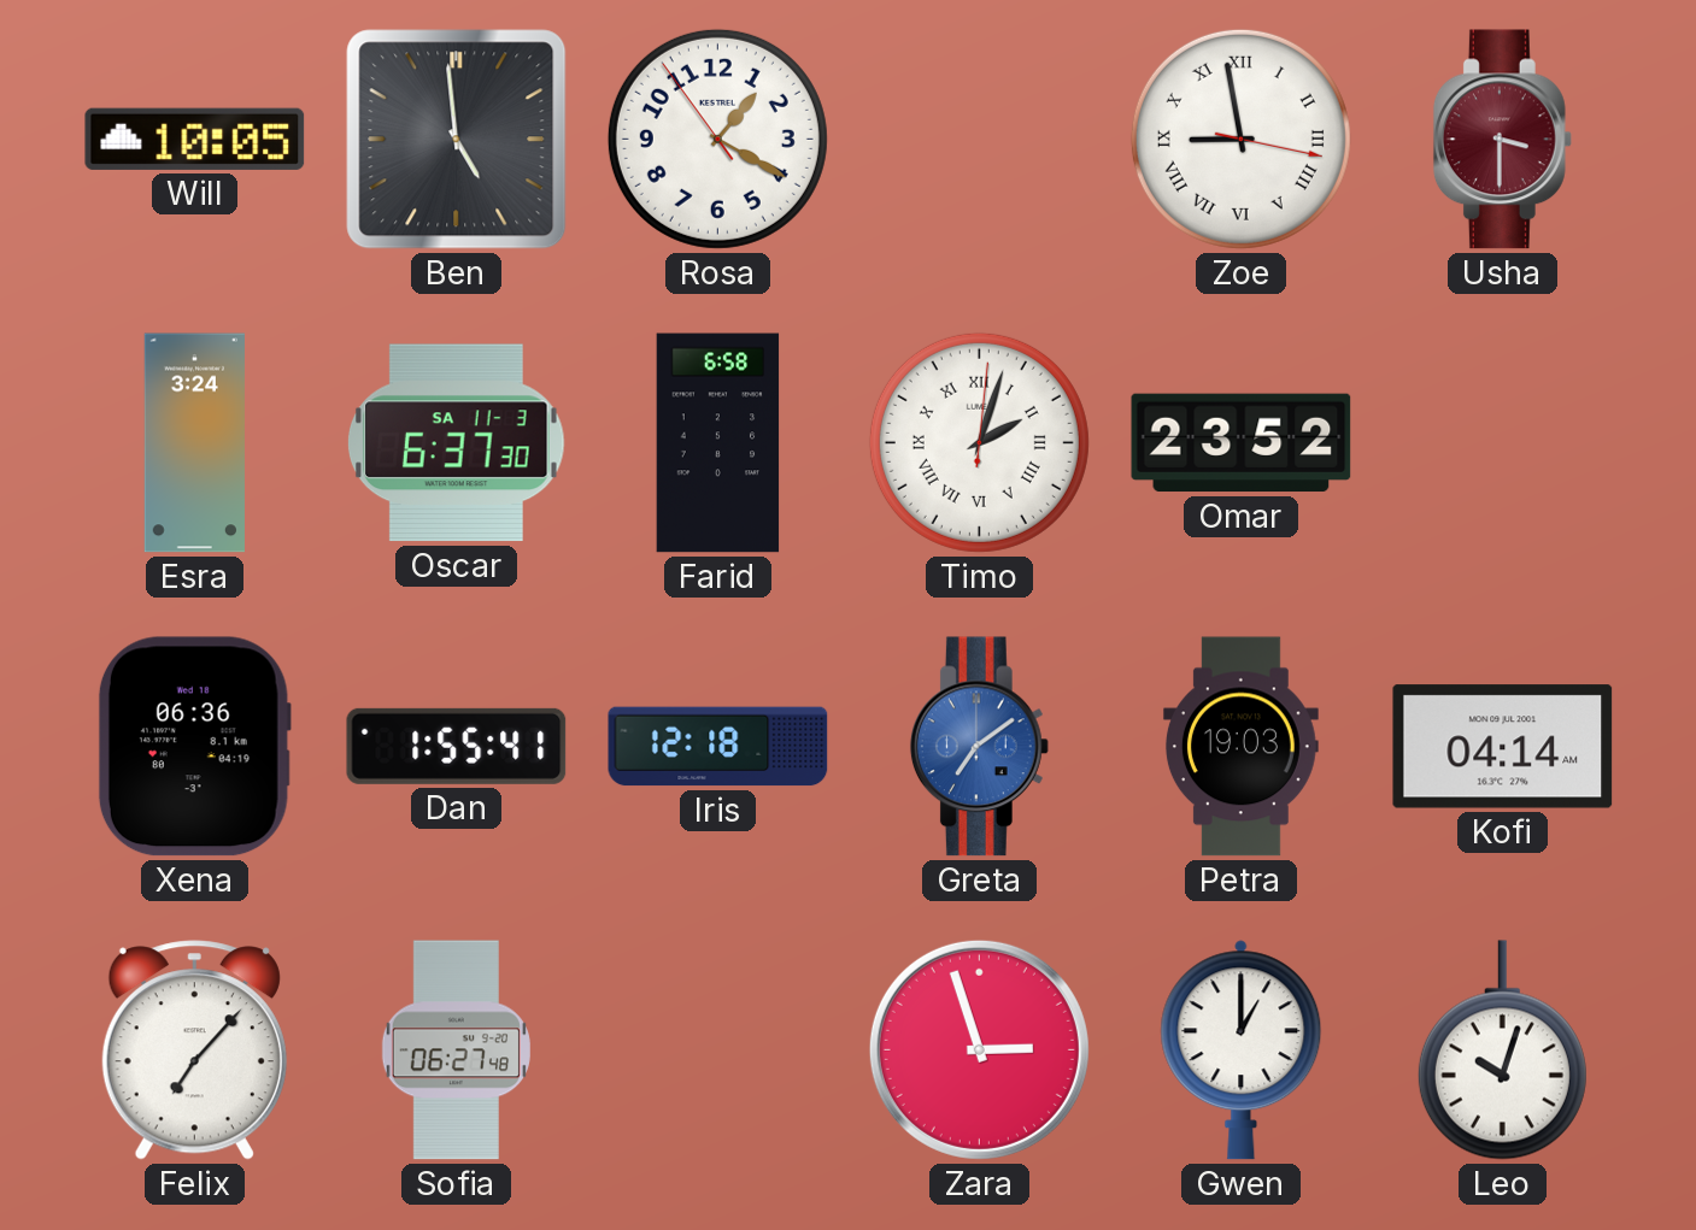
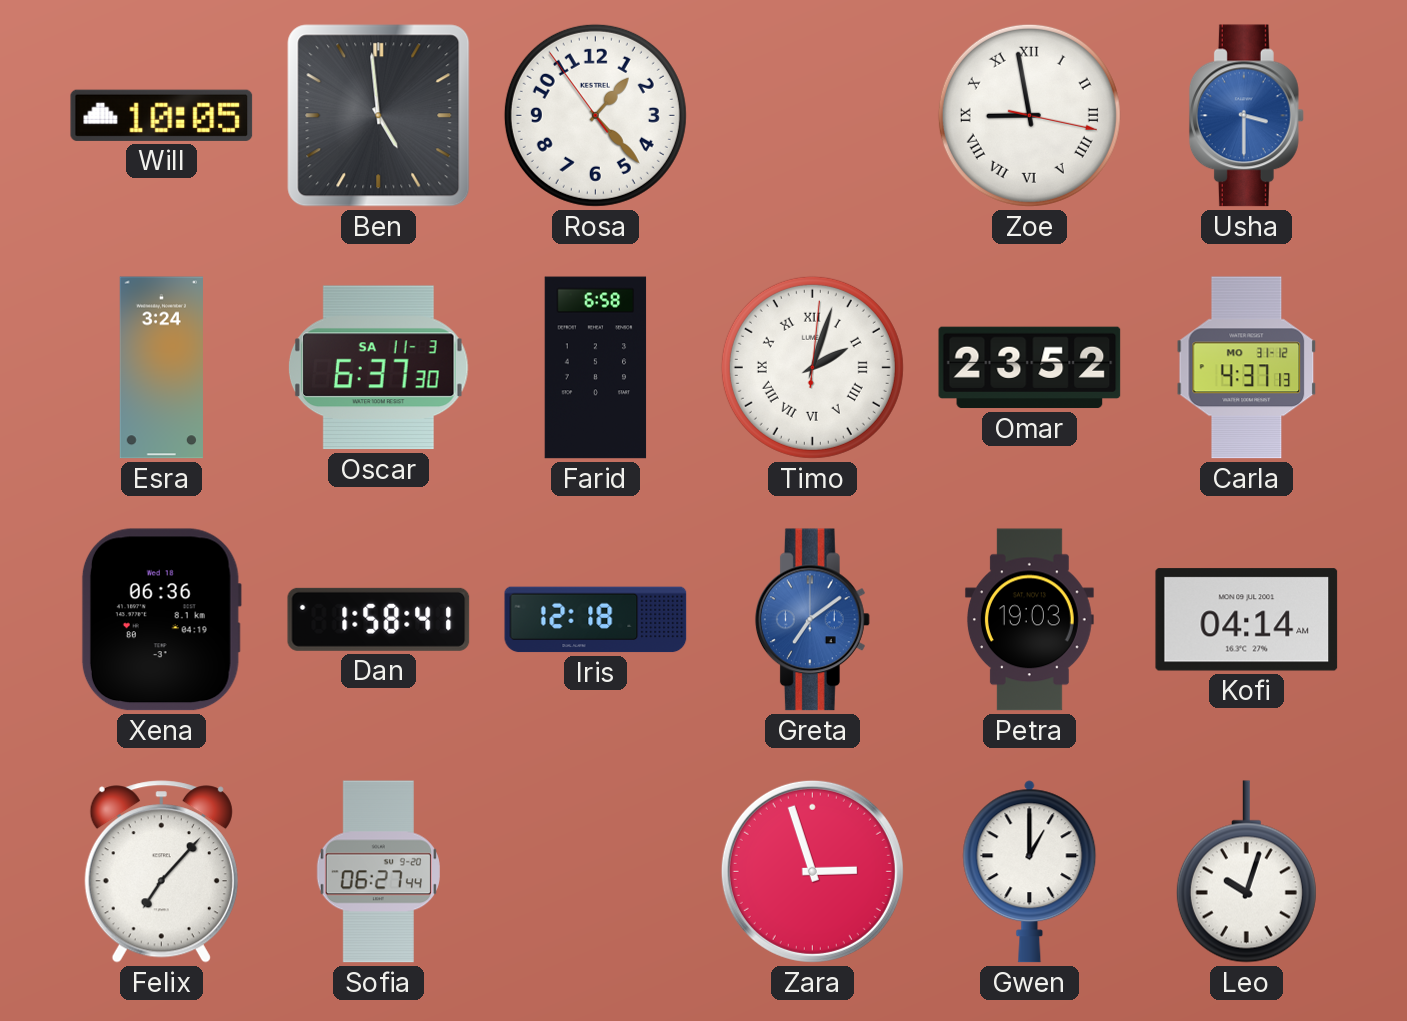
Rosa: 1:19 -> 1:22 (595, 115)
Usha dial: burgundy -> blue (1246, 116)
Carla: none -> 4:37 (1247, 368)
Dan: 1:55 -> 1:58 (379, 619)
Sofia: 06:27:48 -> 06:27:44 (378, 872)
